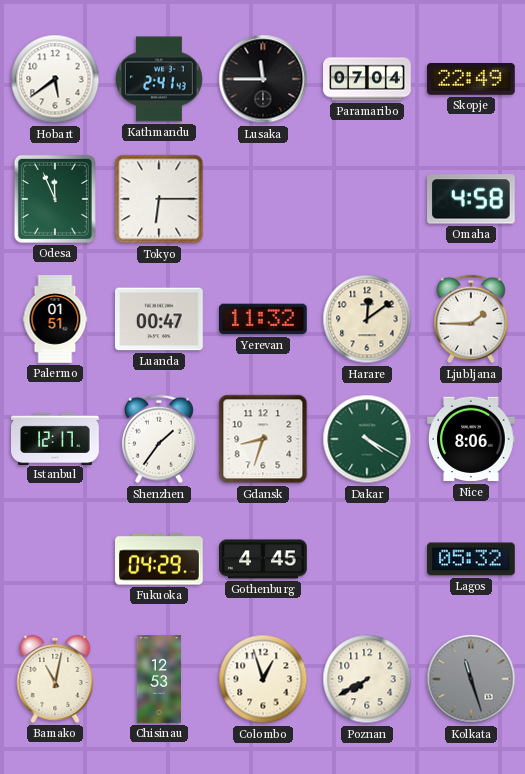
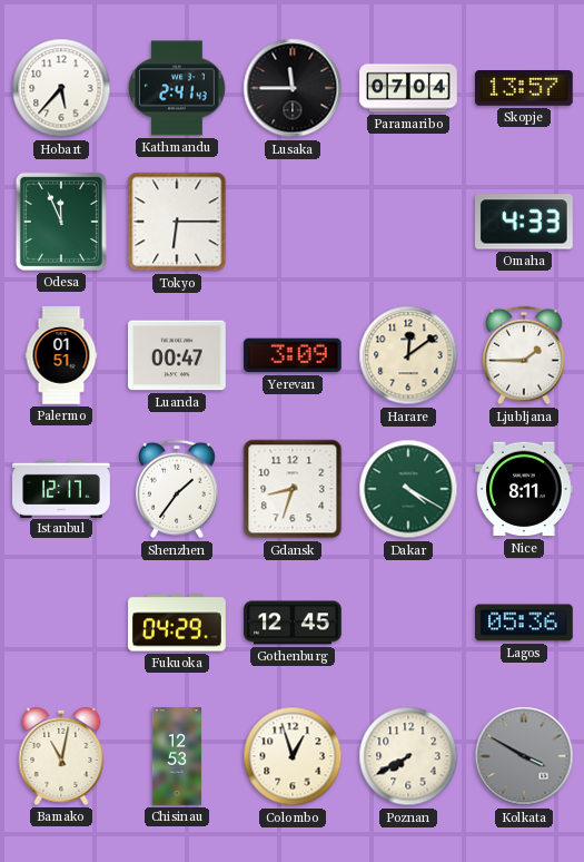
Hobart: 5:39 -> 5:37 (61, 88)
Skopje: 22:49 -> 13:57 (525, 89)
Omaha: 4:58 -> 4:33 (525, 222)
Yerevan: 11:32 -> 3:09 (294, 355)
Nice: 8:06 -> 8:11 (525, 489)
Gothenburg: 4:45 -> 12:45 (293, 623)
Lagos: 05:32 -> 05:36 (525, 623)
Kolkata: 11:27 -> 3:50 (524, 756)
